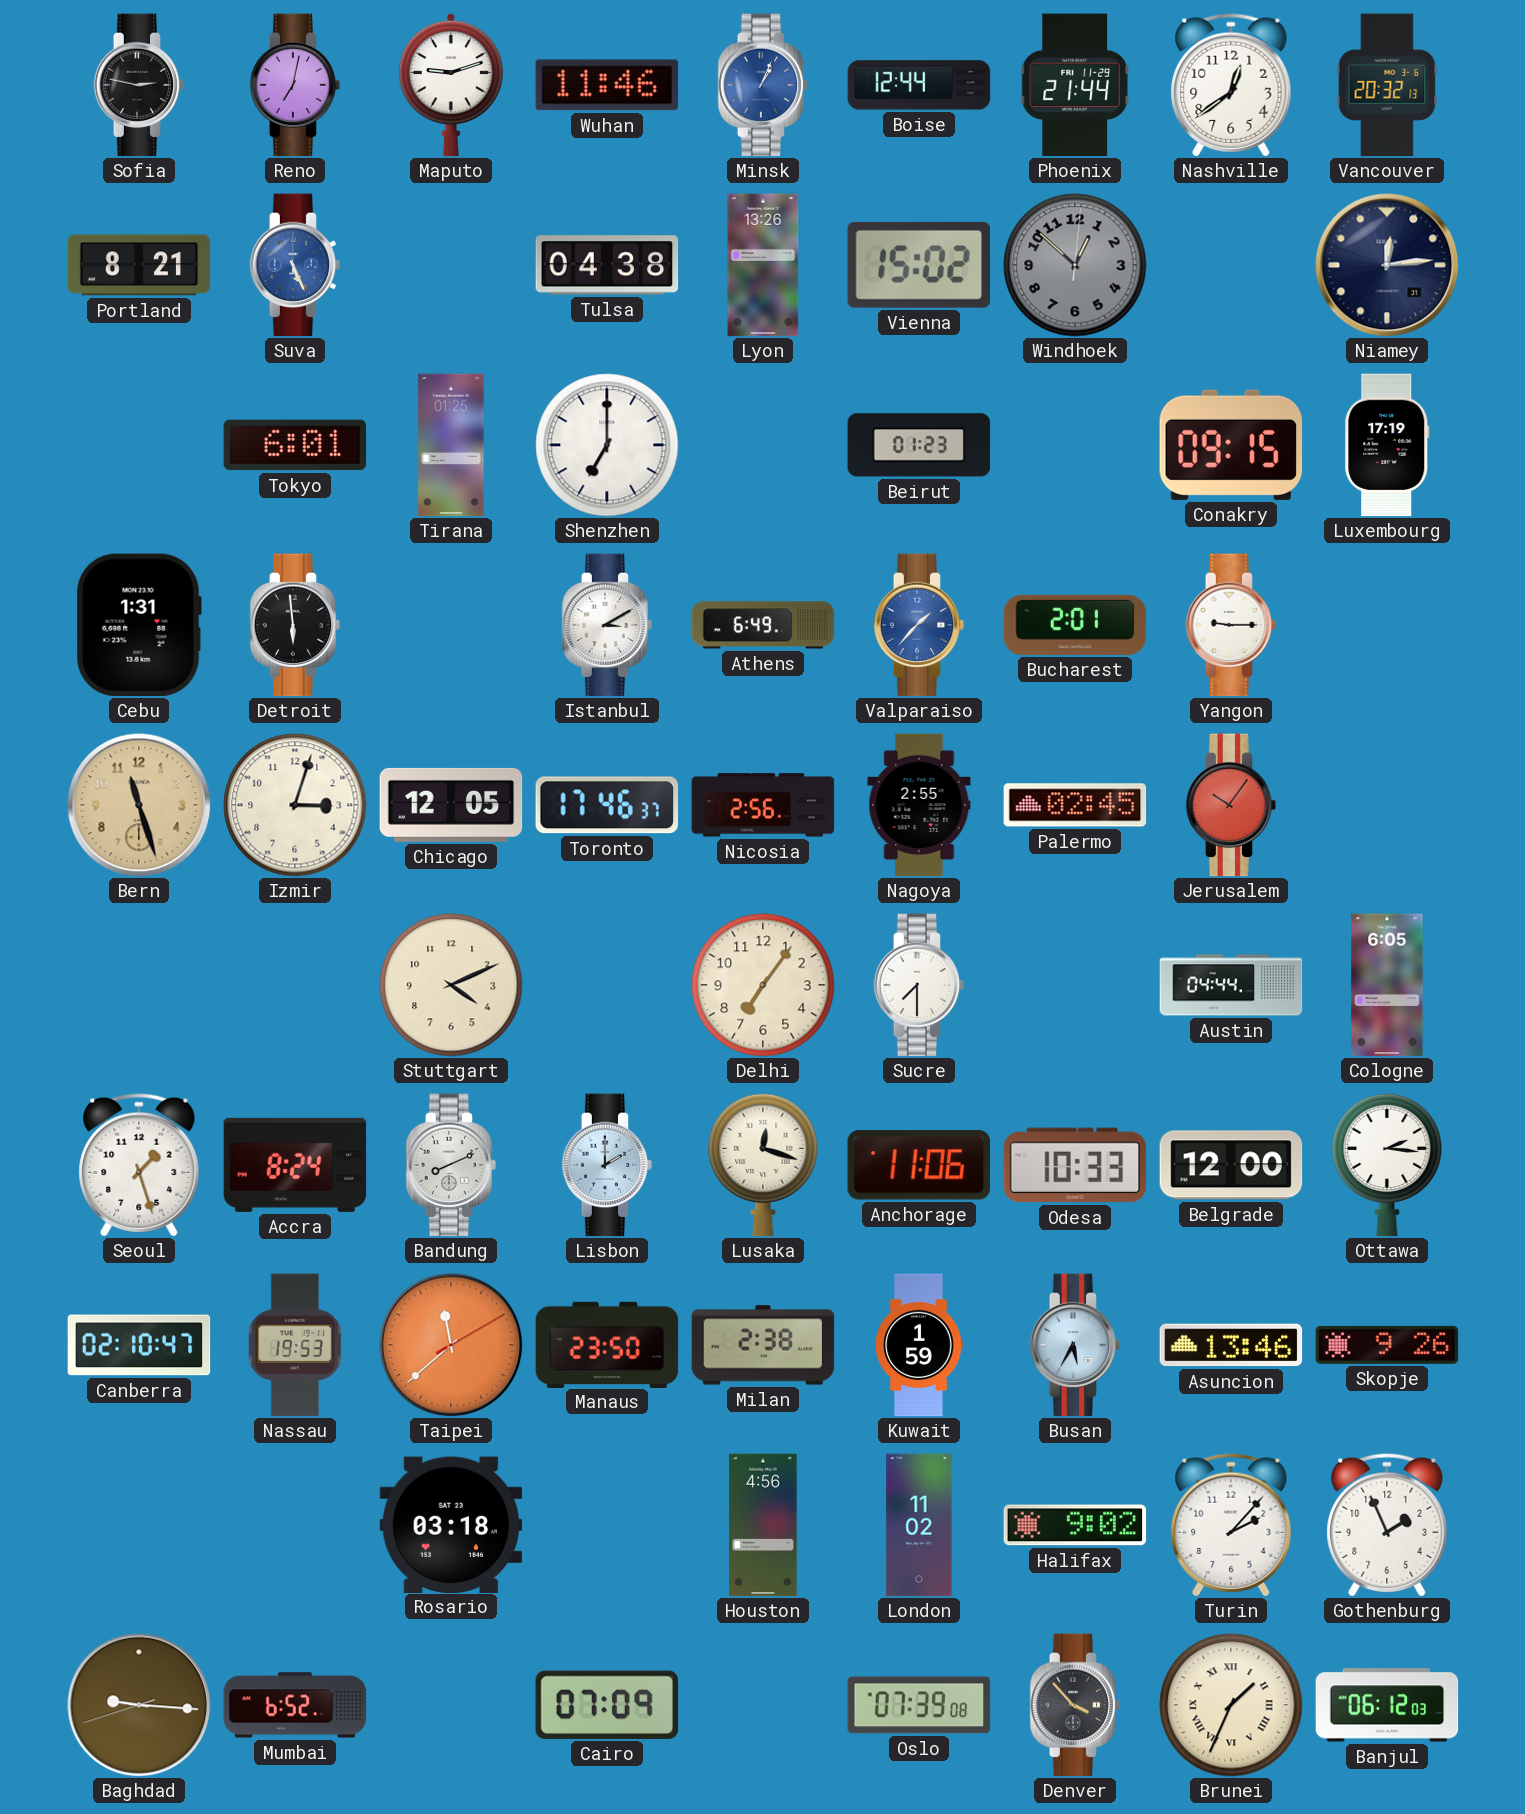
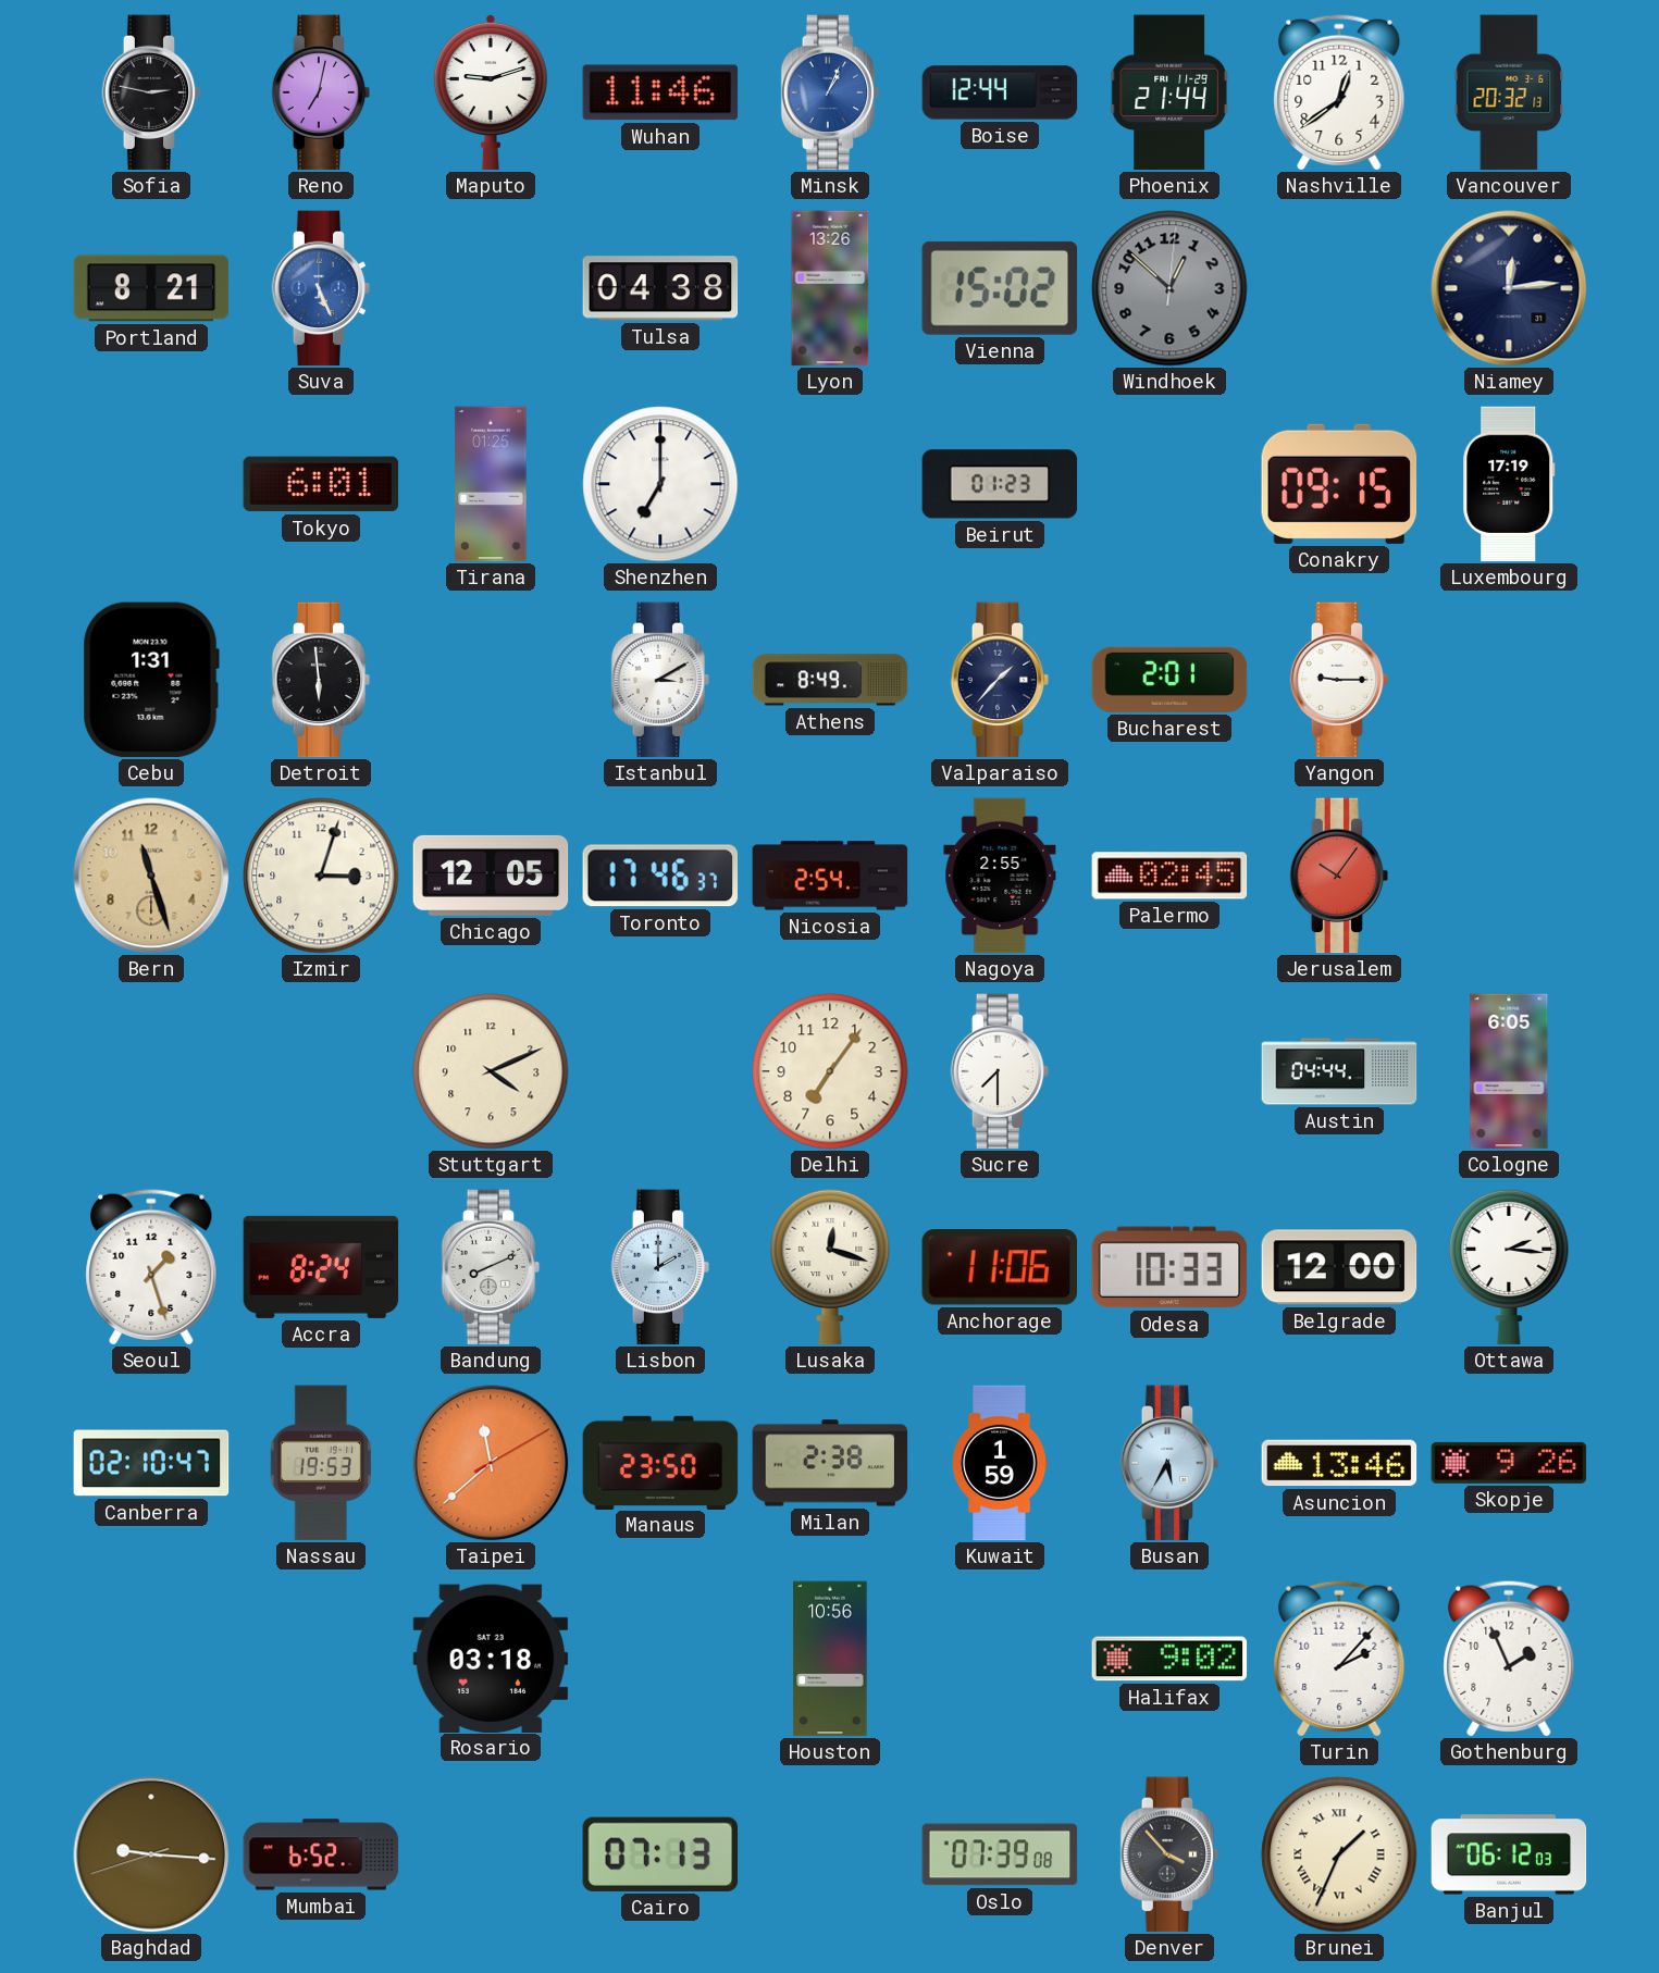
Athens: 6:49 -> 8:49 (830, 680)
Valparaiso dial: blue -> navy (1000, 680)
Nicosia: 2:56 -> 2:54 (830, 876)
Houston: 4:56 -> 10:56 (830, 1659)
London: 11:02 -> none (919, 1525)
Cairo: 07:09 -> 07:13 (660, 1854)
